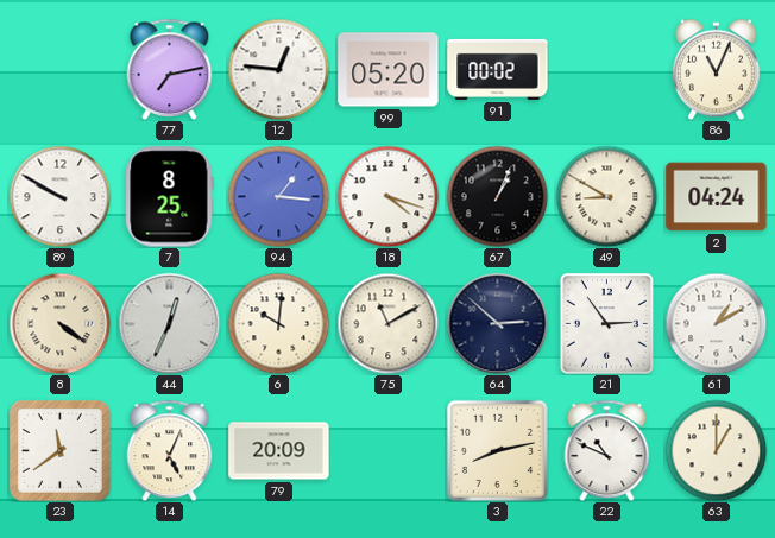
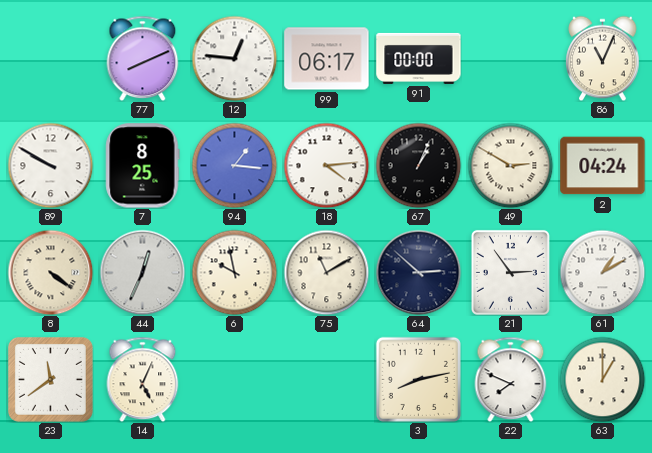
77: 7:13 -> 8:11 (143, 58)
99: 05:20 -> 06:17 (327, 59)
91: 00:02 -> 00:00 (419, 58)
18: 4:18 -> 4:14 (326, 165)
49: 8:50 -> 2:50 (510, 165)
6: 10:01 -> 9:58 (234, 272)
79: 20:09 -> none (279, 451)
22: 10:49 -> 7:49 (511, 379)
